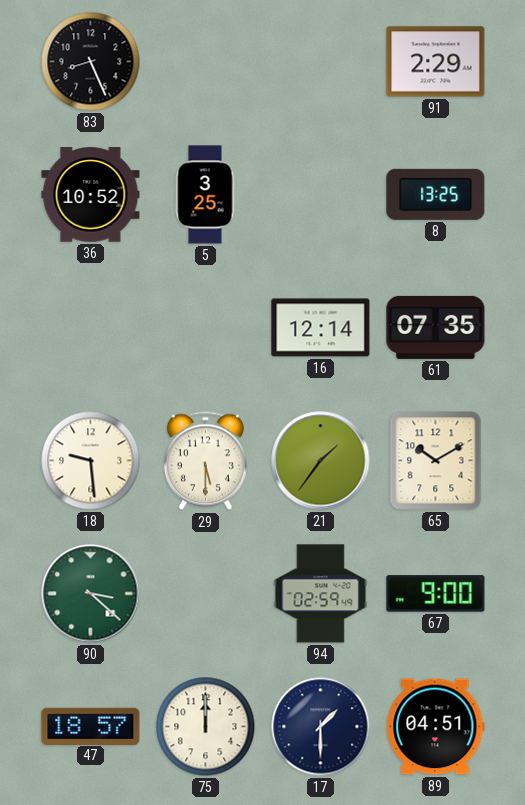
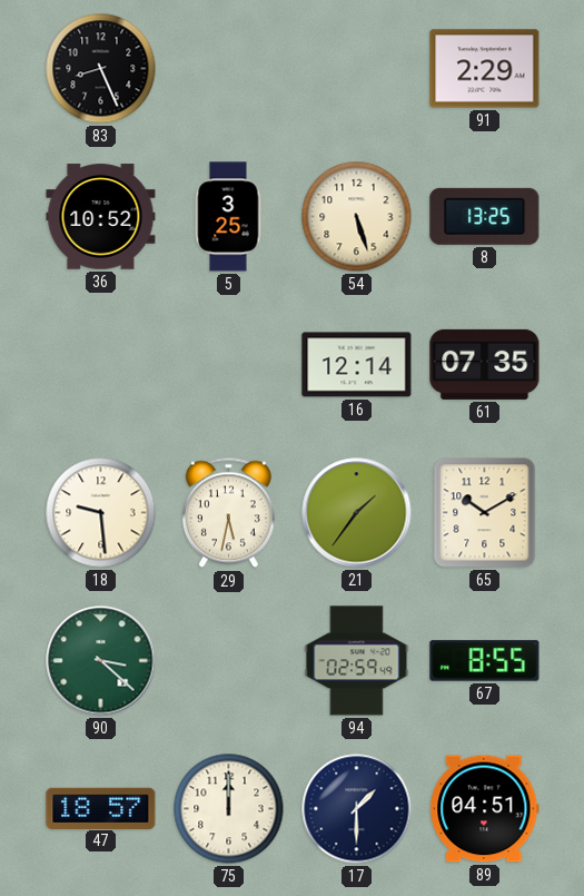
54: none -> 5:27 (357, 217)
29: 5:30 -> 5:32 (228, 513)
67: 9:00 -> 8:55 (485, 661)
